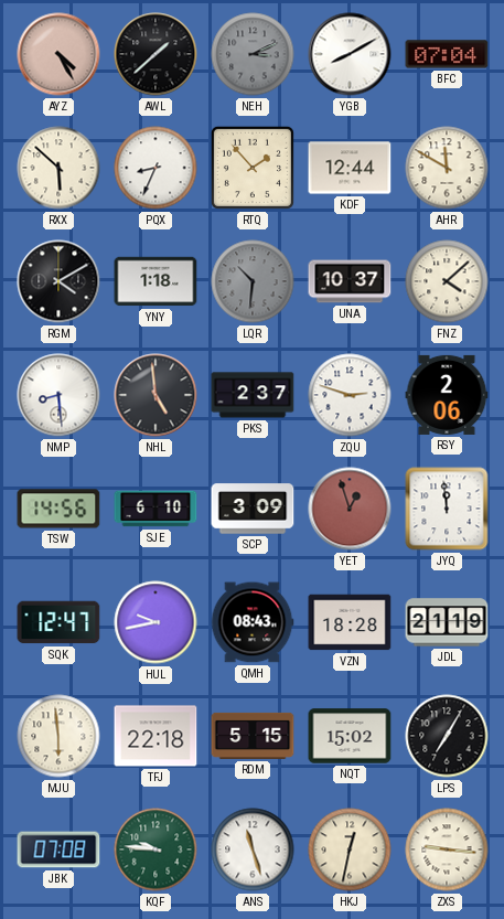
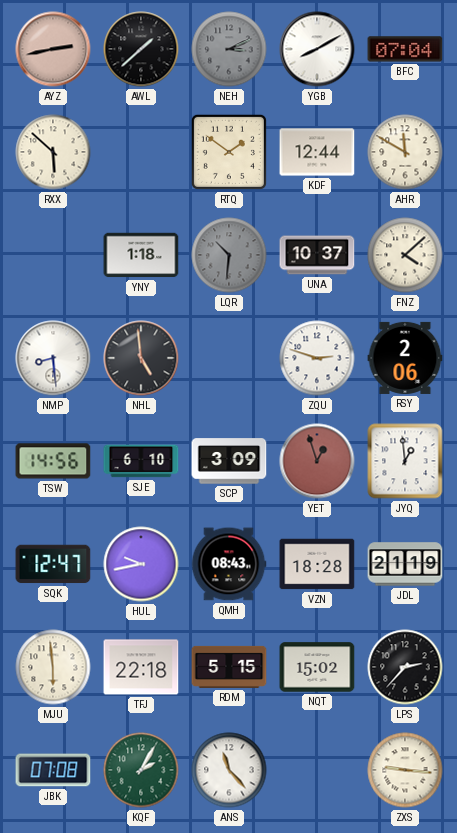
AYZ: 4:25 -> 2:43 (53, 49)
PQX: 8:34 -> none (156, 168)
RTQ: 1:53 -> 1:51 (229, 152)
RGM: 4:10 -> none (58, 281)
PKS: 2:37 -> none (253, 395)
JYQ: 11:59 -> 12:59 (405, 461)
LPS: 7:05 -> 2:37 (405, 667)
KQF: 9:46 -> 2:05 (141, 770)
ANS: 11:27 -> 11:23 (229, 770)
HKJ: 12:32 -> none (350, 849)
